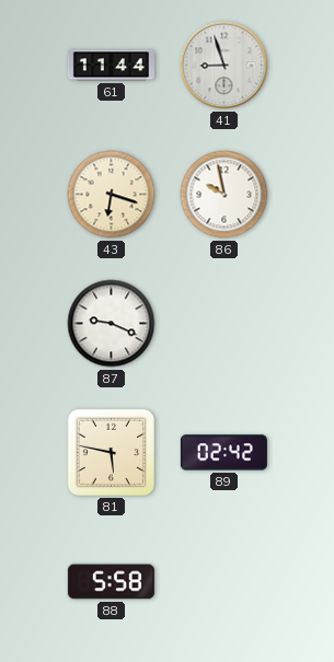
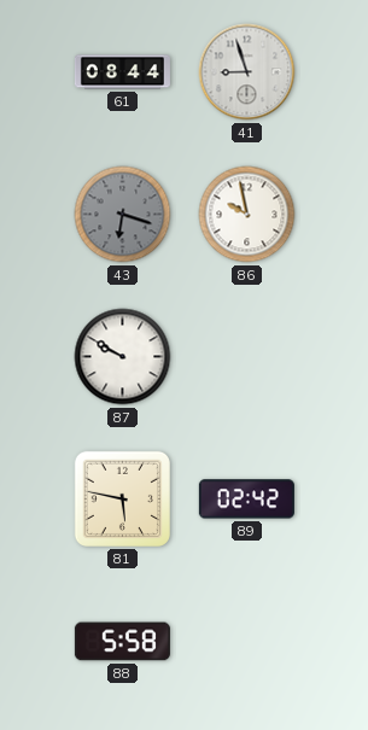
61: 11:44 -> 08:44 (122, 72)
43 dial: cream -> grey (123, 215)
87: 9:19 -> 9:50 (123, 357)
